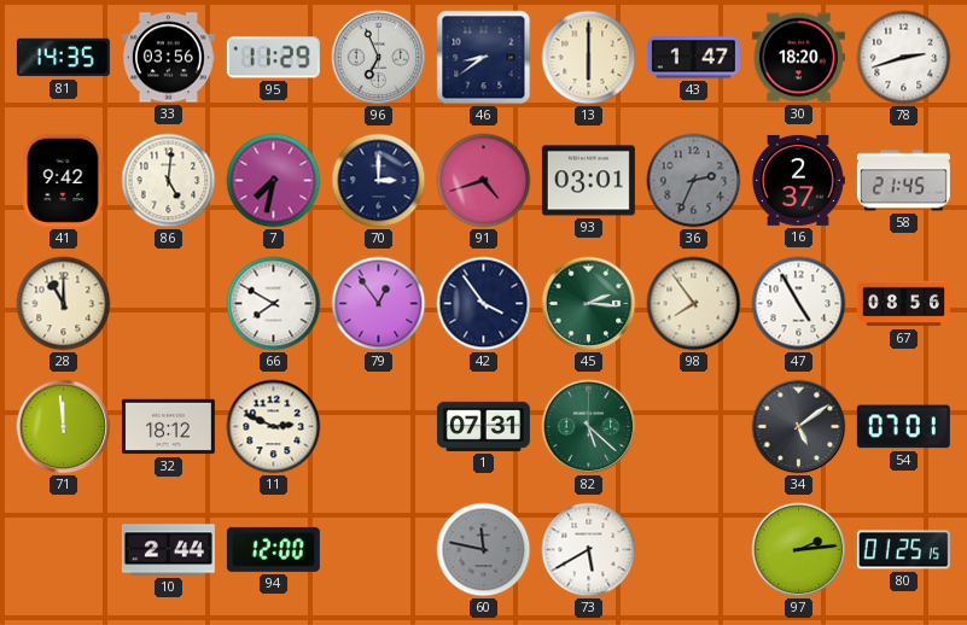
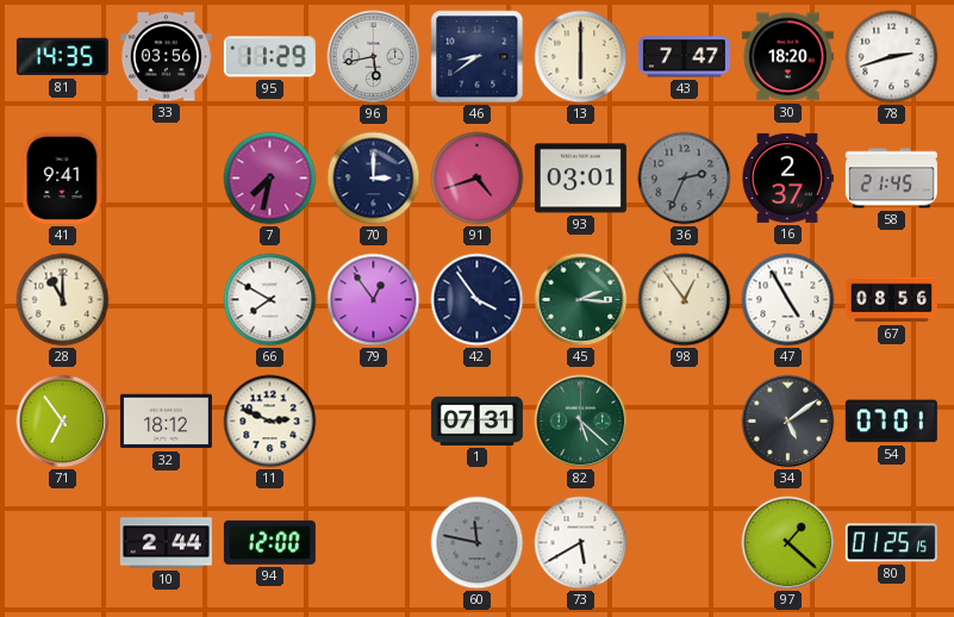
96: 6:56 -> 5:43 (374, 57)
43: 1:47 -> 7:47 (684, 57)
41: 9:42 -> 9:41 (62, 177)
86: 5:01 -> none (169, 181)
98: 7:54 -> 12:54 (685, 300)
71: 11:59 -> 6:54 (63, 422)
97: 2:14 -> 1:22 (788, 543)
